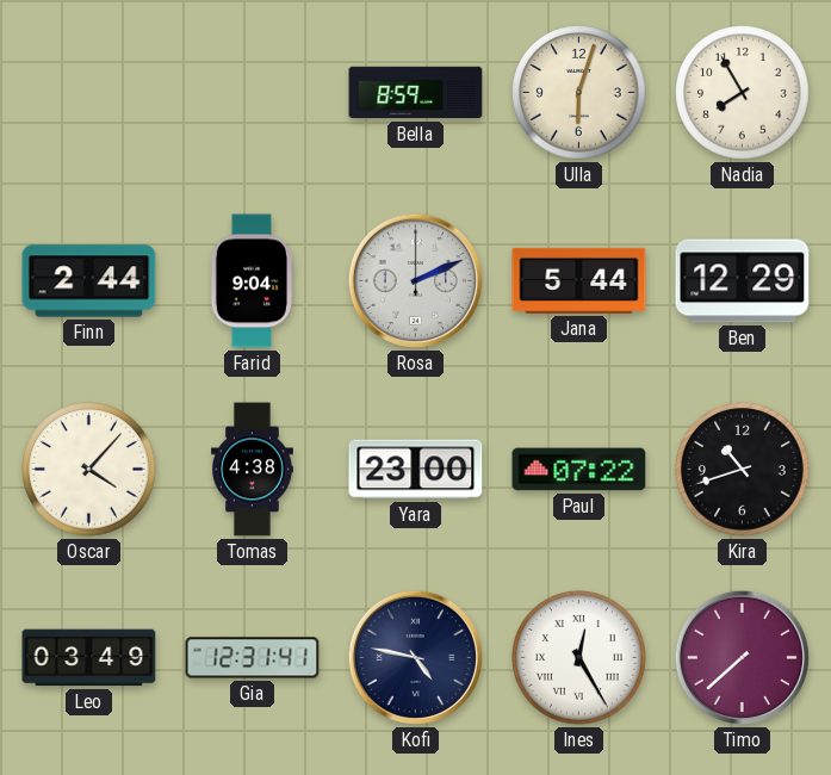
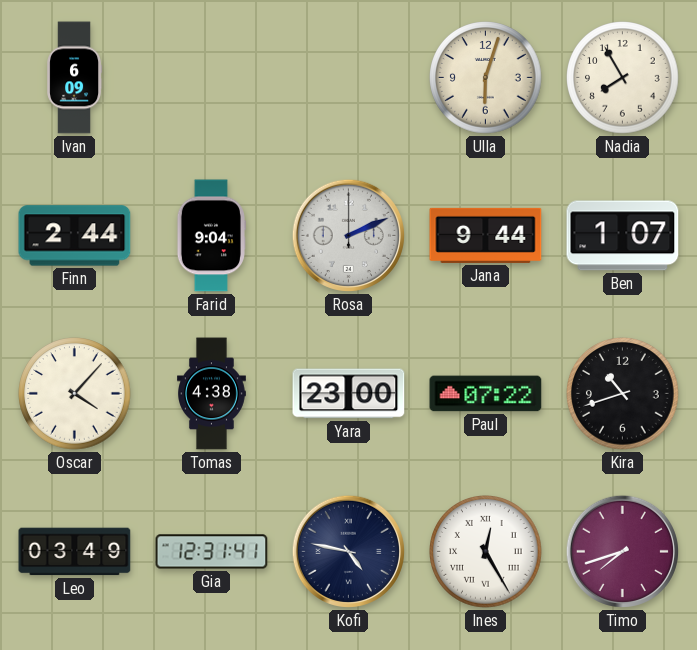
Ivan: none -> 6:09 (75, 78)
Bella: 8:59 -> none (416, 93)
Jana: 5:44 -> 9:44 (486, 235)
Ben: 12:29 -> 1:07 (623, 236)
Timo: 7:38 -> 7:42 (622, 551)
